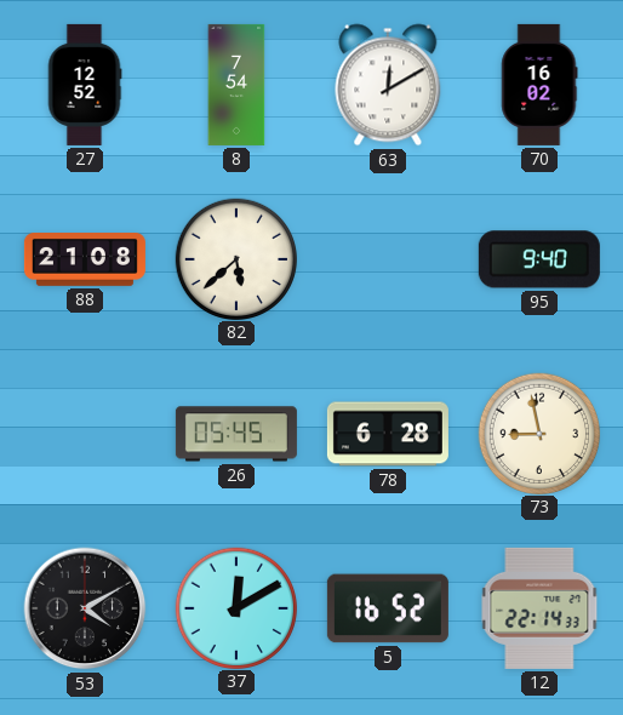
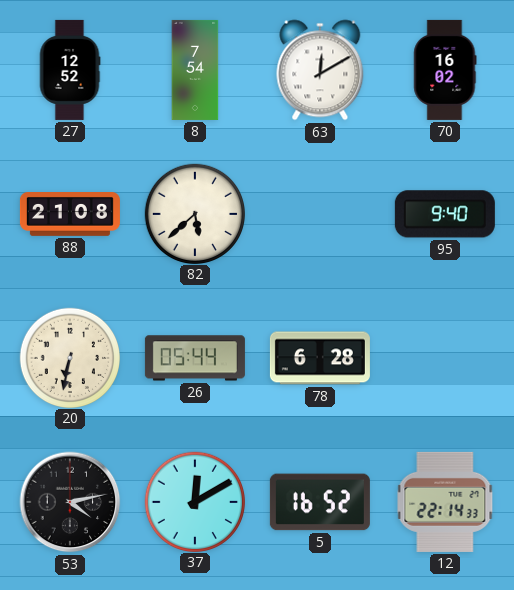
20: none -> 6:32 (69, 357)
26: 05:45 -> 05:44 (195, 358)
73: 8:58 -> none (538, 433)
53: 4:10 -> 4:13 (70, 502)
